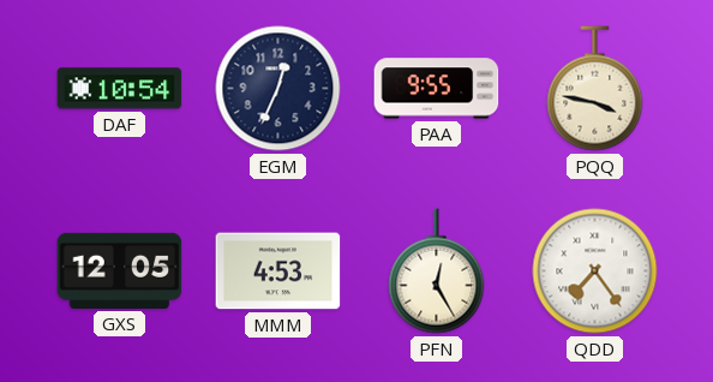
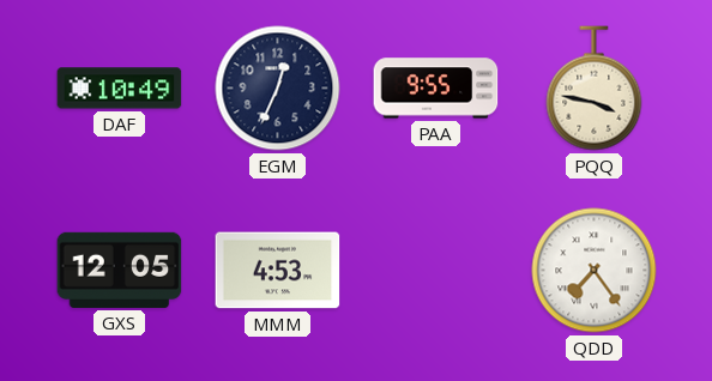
DAF: 10:54 -> 10:49 (120, 89)
PFN: 12:25 -> none (437, 271)
